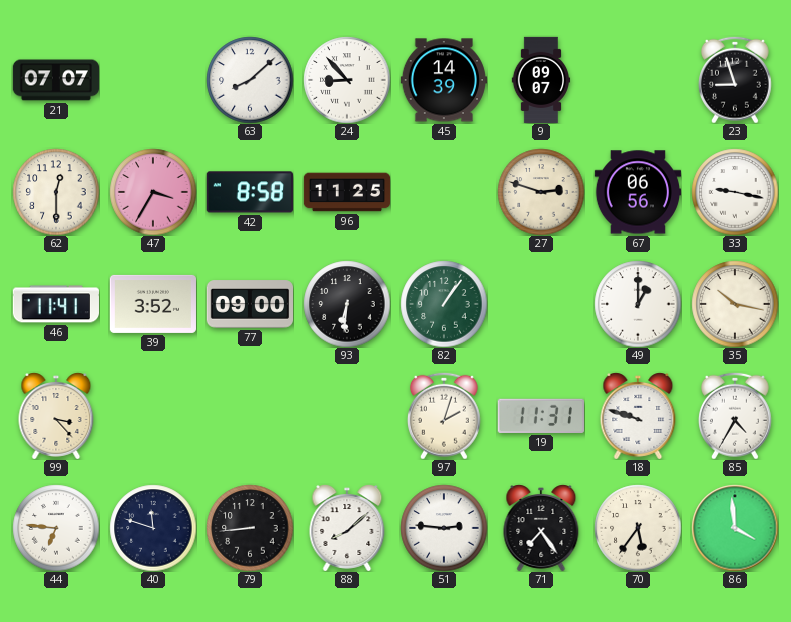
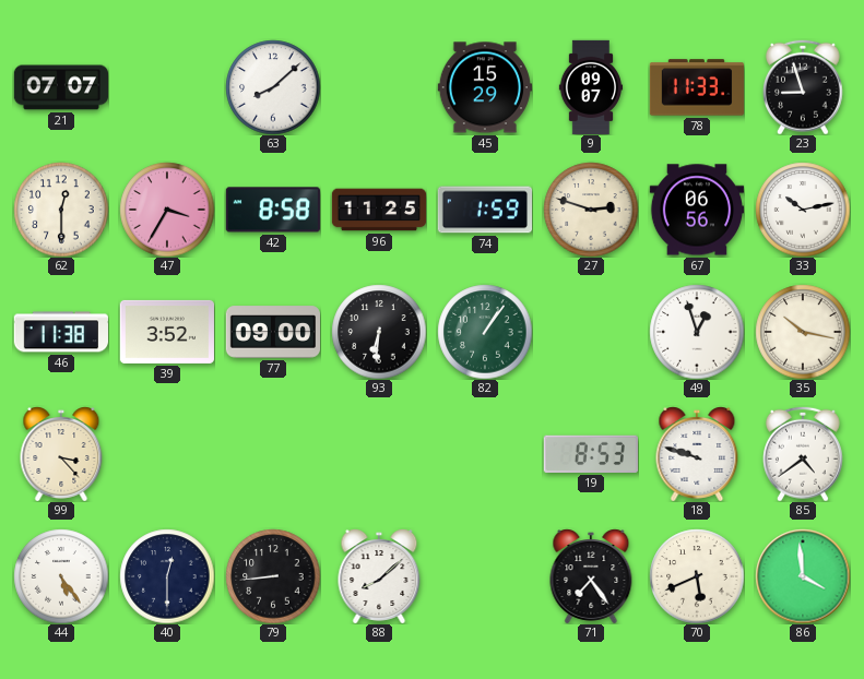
24: 8:53 -> none (347, 80)
45: 14:39 -> 15:29 (484, 87)
78: none -> 11:33 (696, 87)
74: none -> 1:59 (484, 210)
33: 9:17 -> 10:13 (803, 210)
46: 11:41 -> 11:38 (61, 332)
49: 1:00 -> 12:57 (697, 332)
97: 2:03 -> none (444, 416)
19: 11:31 -> 8:53 (591, 454)
85: 4:35 -> 4:39 (803, 454)
44: 6:46 -> 5:24 (61, 576)
40: 11:48 -> 12:30 (167, 576)
51: 2:46 -> none (444, 528)
70: 5:36 -> 5:41 (697, 576)
